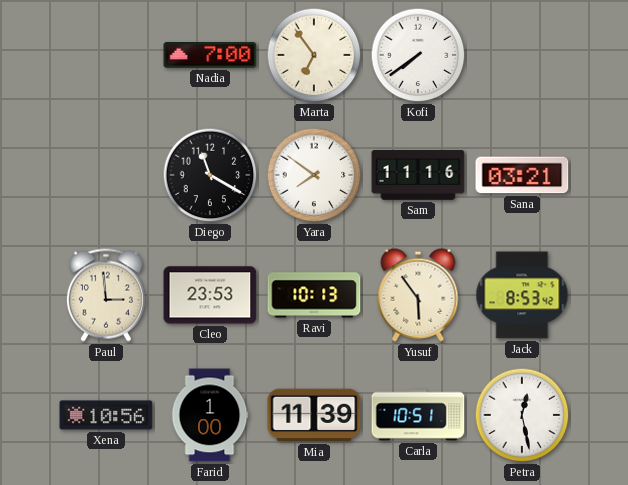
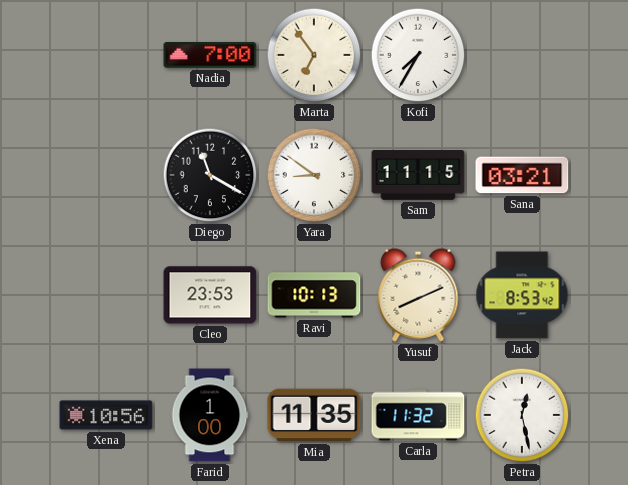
Kofi: 7:39 -> 7:35 (418, 55)
Yara: 7:51 -> 8:51 (314, 175)
Sam: 11:16 -> 11:15 (418, 175)
Paul: 2:59 -> none (106, 295)
Yusuf: 5:54 -> 8:11 (418, 295)
Mia: 11:39 -> 11:35 (314, 415)
Carla: 10:51 -> 11:32 (418, 415)
